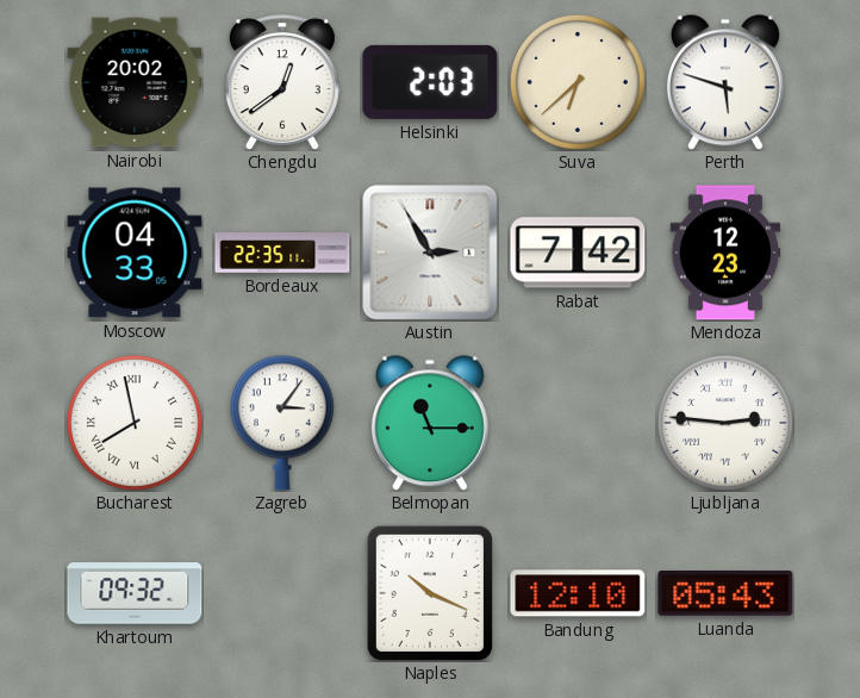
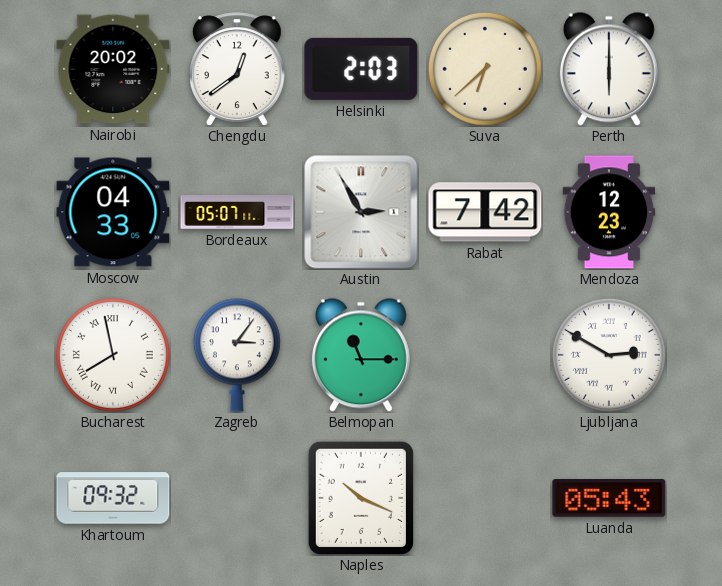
Perth: 5:48 -> 6:00 (609, 69)
Bordeaux: 22:35 -> 05:07 (237, 212)
Ljubljana: 2:46 -> 2:50 (609, 355)
Bandung: 12:10 -> none (578, 593)
